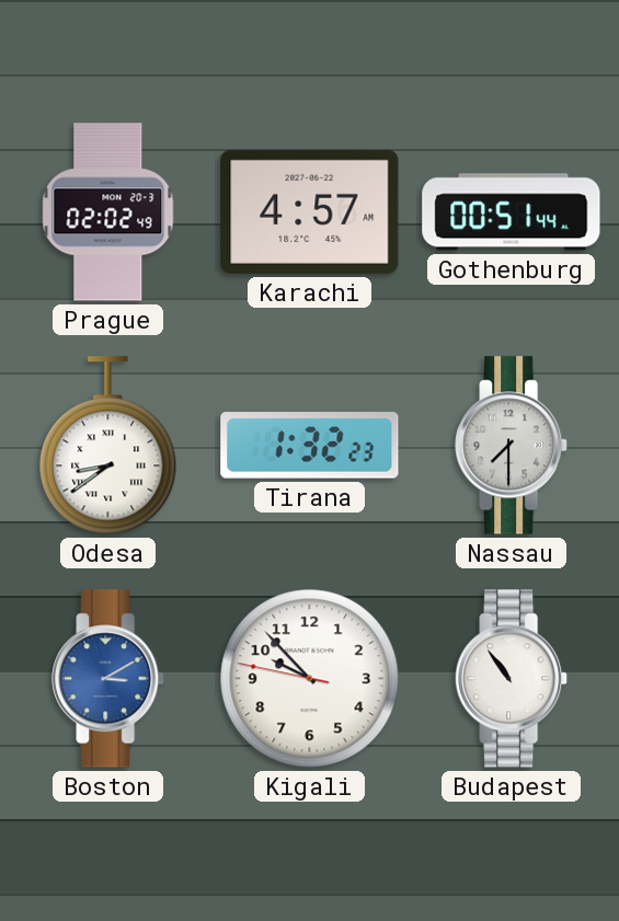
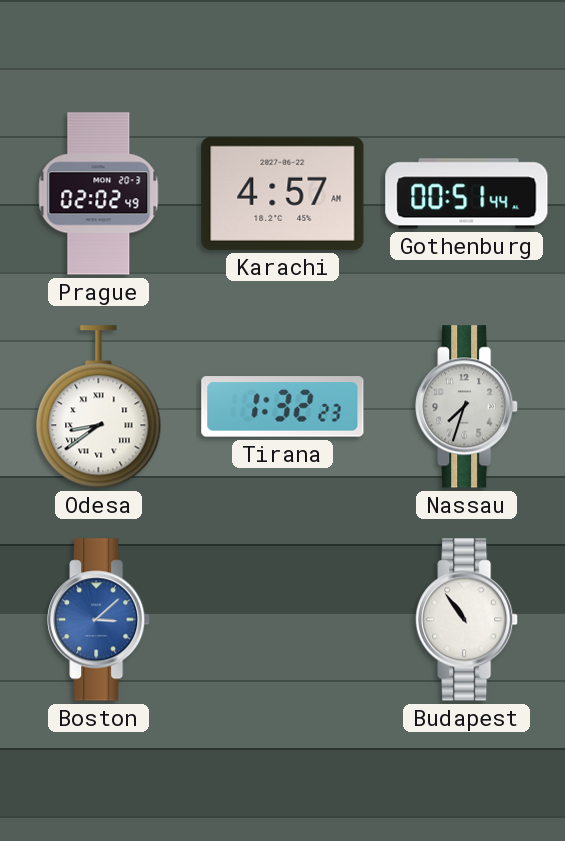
Nassau: 7:30 -> 7:33 (467, 407)
Boston: 3:10 -> 3:08 (99, 620)
Kigali: 9:52 -> none (310, 679)
